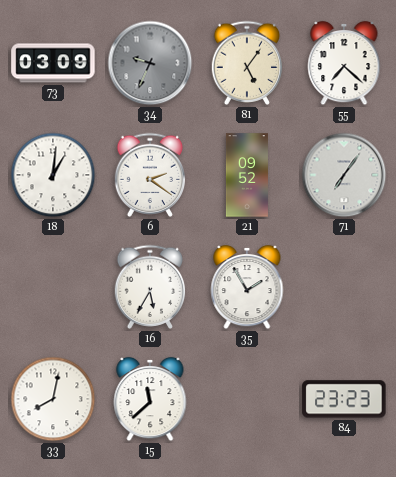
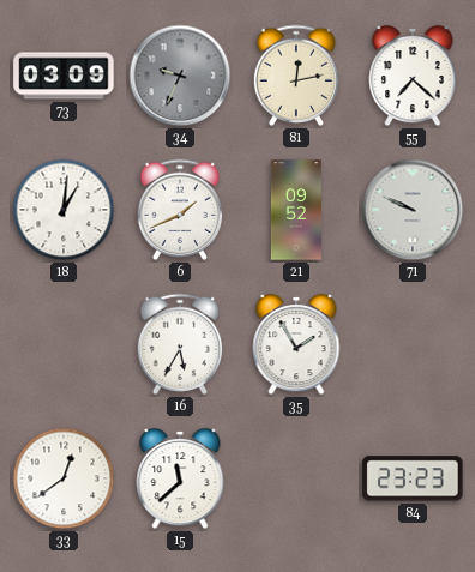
81: 5:06 -> 12:13 (296, 76)
6: 2:21 -> 1:41 (180, 210)
71: 7:06 -> 9:49 (413, 210)
33: 8:02 -> 12:39 (64, 478)
